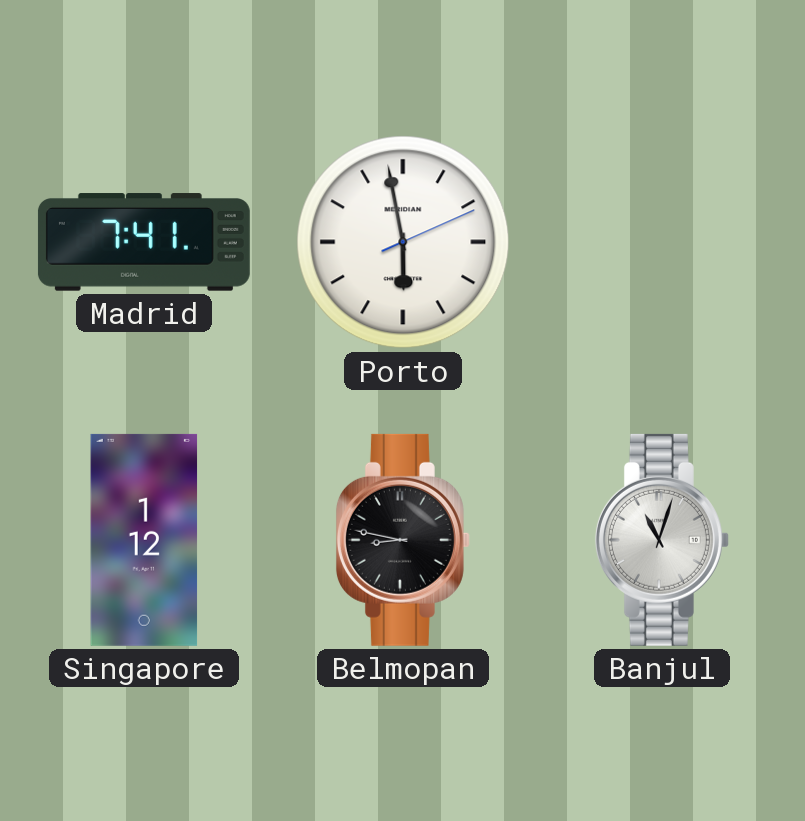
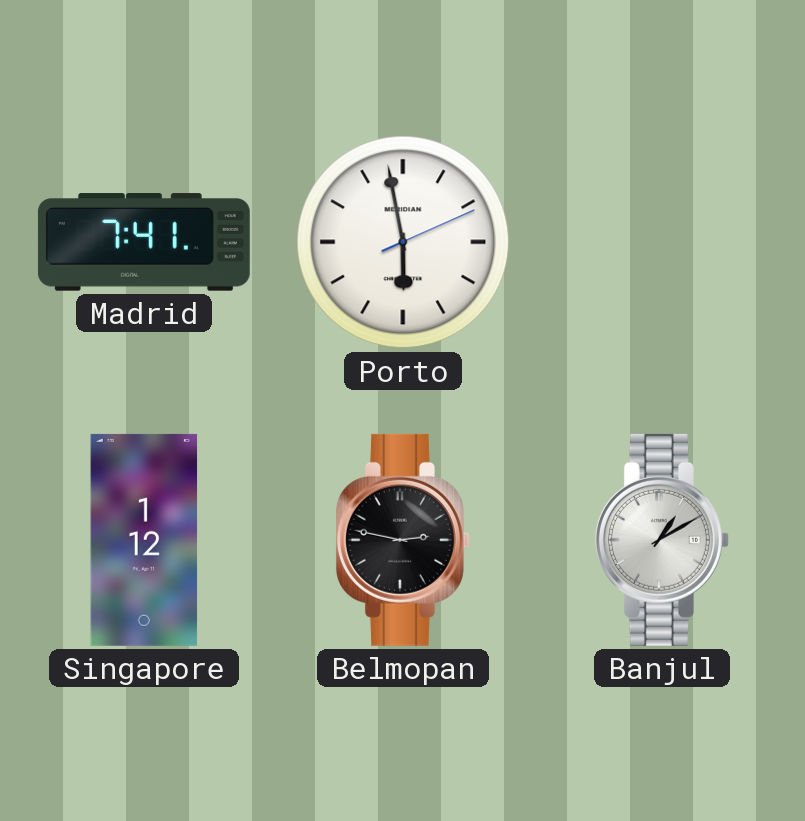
Belmopan: 8:47 -> 2:47 (403, 540)
Banjul: 11:03 -> 1:10 (662, 540)
